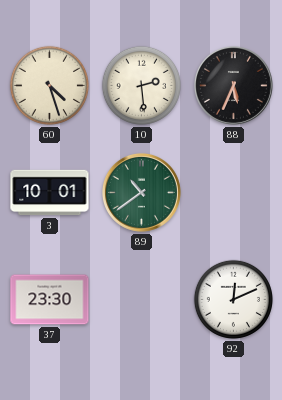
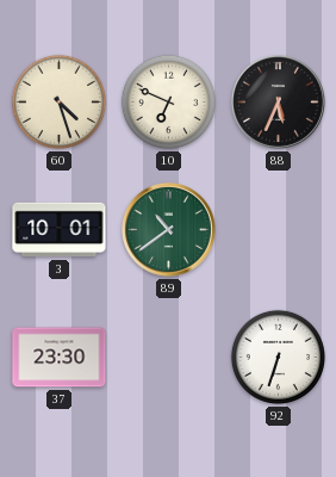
10: 2:29 -> 6:49 (168, 101)
92: 12:11 -> 6:33 (278, 357)
